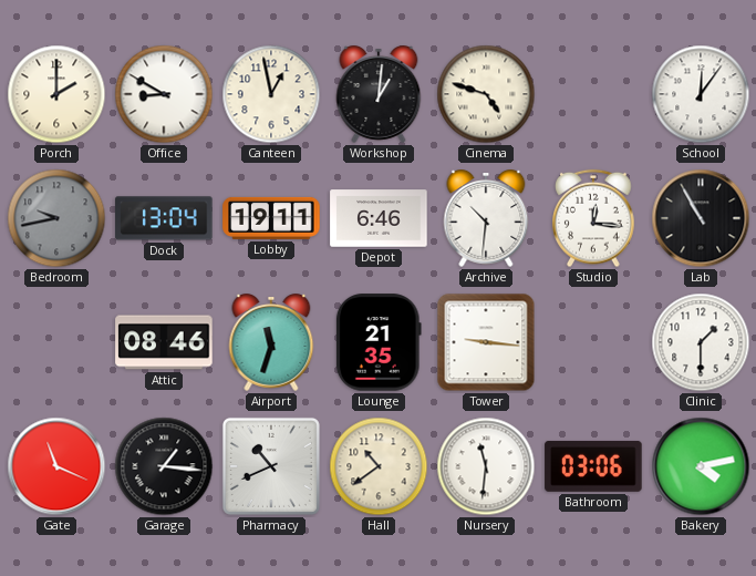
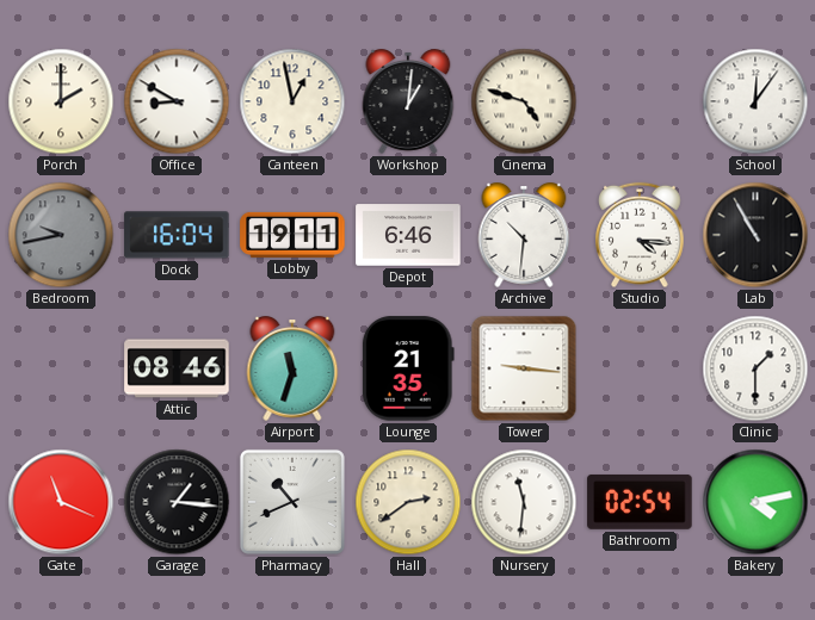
Dock: 13:04 -> 16:04 (177, 235)
Studio: 12:16 -> 4:16 (640, 235)
Hall: 10:39 -> 2:39 (408, 502)
Bathroom: 03:06 -> 02:54 (640, 502)
